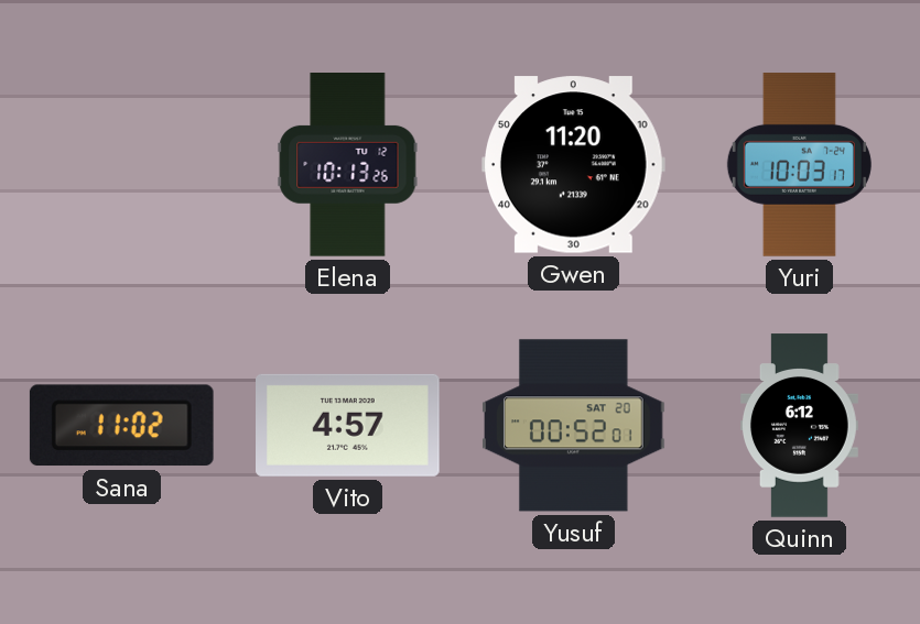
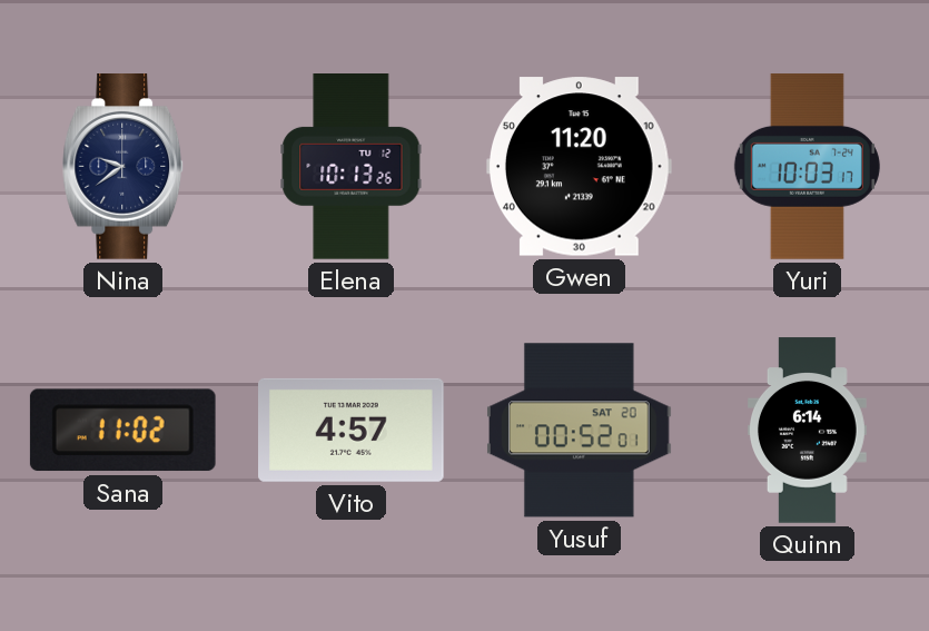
Nina: none -> 9:39 (123, 167)
Quinn: 6:12 -> 6:14 (808, 431)
